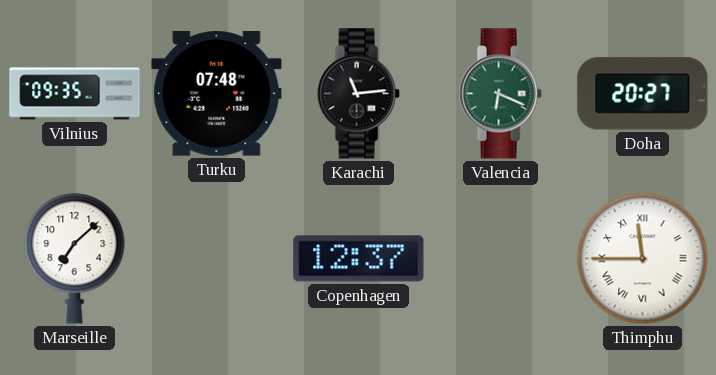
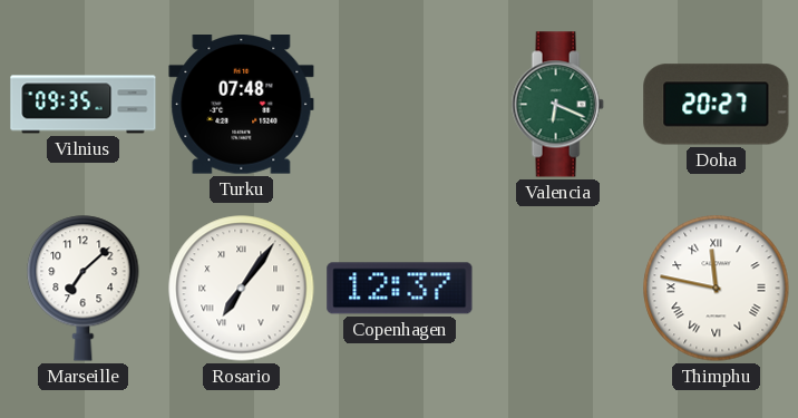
Karachi: 11:14 -> none (358, 94)
Rosario: none -> 7:06 (242, 289)
Thimphu: 11:45 -> 11:47 (717, 289)
